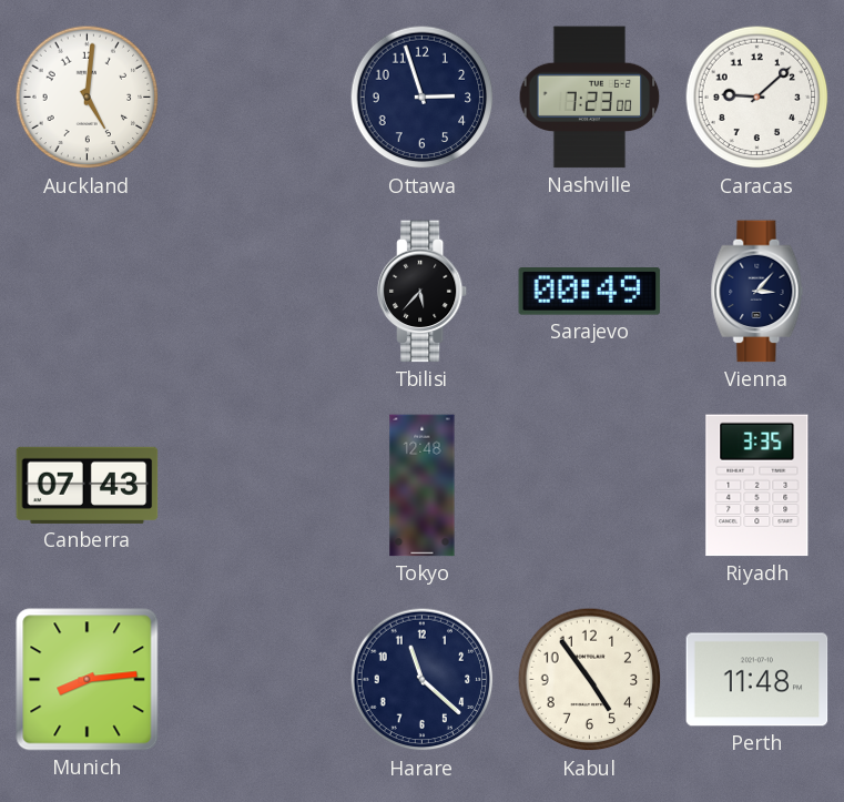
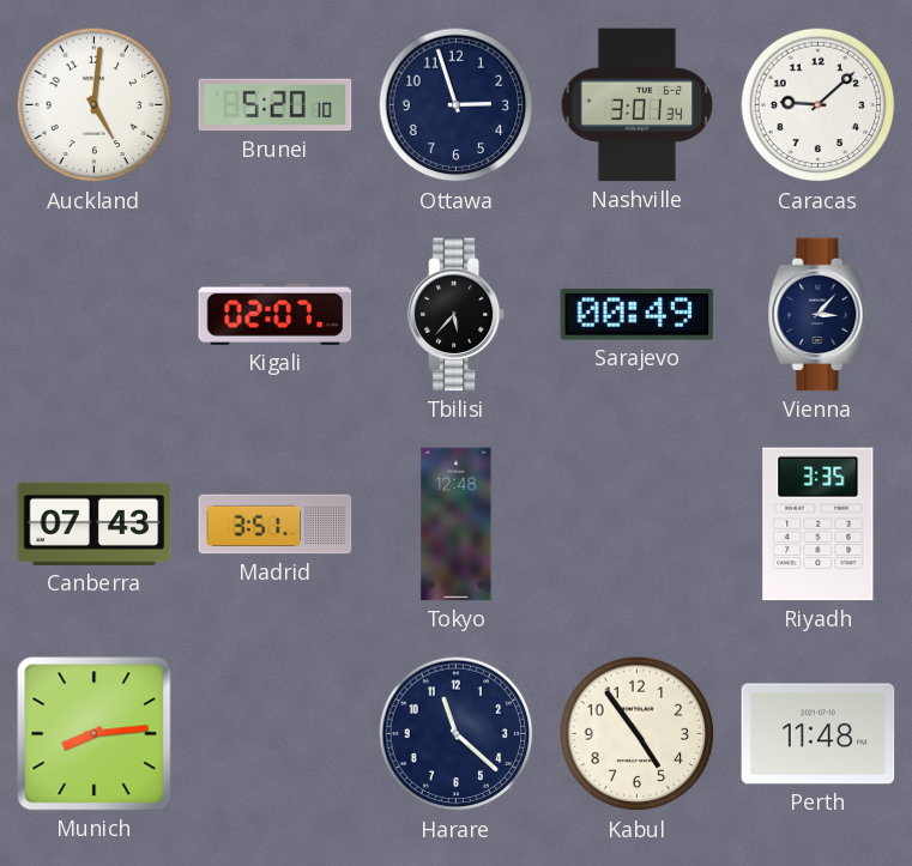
Brunei: none -> 5:20 (276, 105)
Nashville: 7:23 -> 3:01 (638, 105)
Kigali: none -> 02:07 (276, 314)
Madrid: none -> 3:51 (276, 525)
